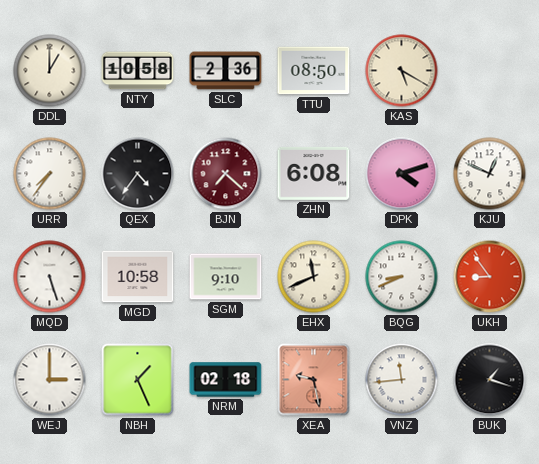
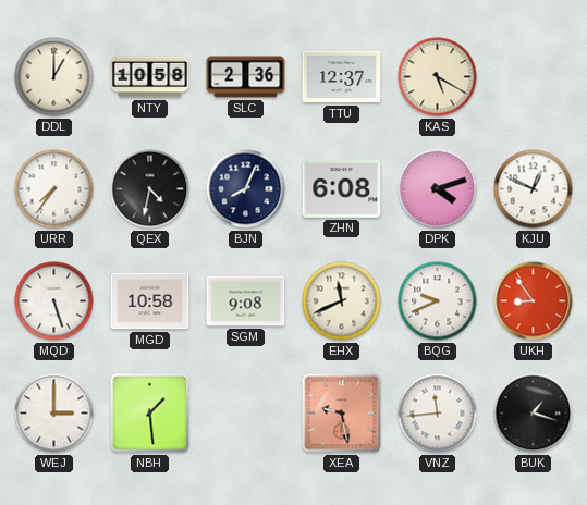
TTU: 08:50 -> 12:37 (342, 77)
QEX: 4:36 -> 4:32 (150, 189)
BJN: 7:22 -> 8:04 (246, 189)
BJN dial: burgundy -> navy (246, 189)
SGM: 9:10 -> 9:08 (246, 301)
BQG: 8:41 -> 9:41 (438, 301)
NBH: 1:26 -> 1:29 (150, 414)
NRM: 02:18 -> none (226, 380)
